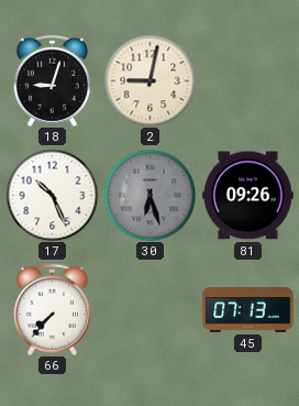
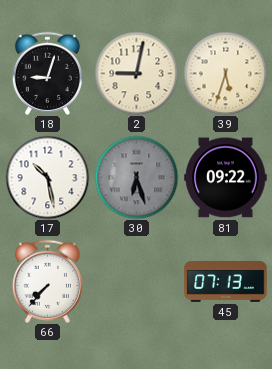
39: none -> 5:33 (225, 73)
17: 10:26 -> 10:28 (47, 177)
81: 09:26 -> 09:22 (226, 178)
